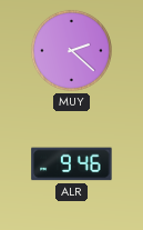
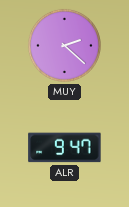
ALR: 9:46 -> 9:47 (65, 148)
